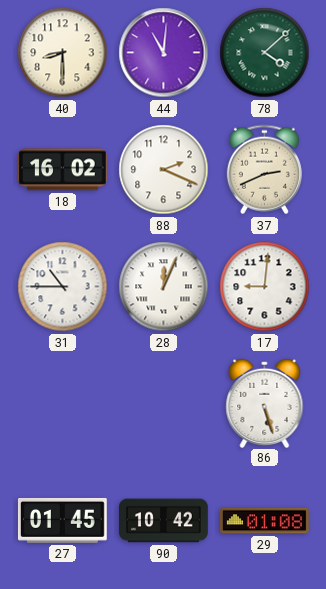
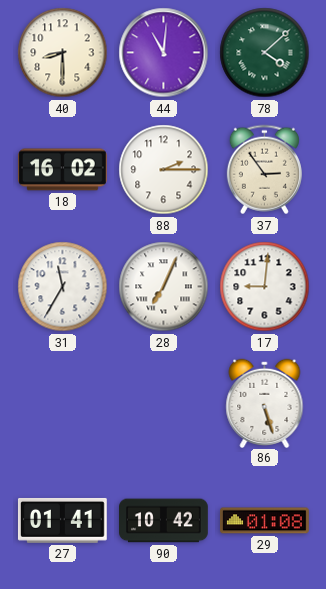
88: 2:19 -> 2:15 (164, 170)
37: 2:41 -> 2:54 (264, 170)
31: 10:45 -> 11:35 (63, 287)
28: 12:04 -> 7:04 (164, 287)
27: 01:45 -> 01:41 (62, 520)
